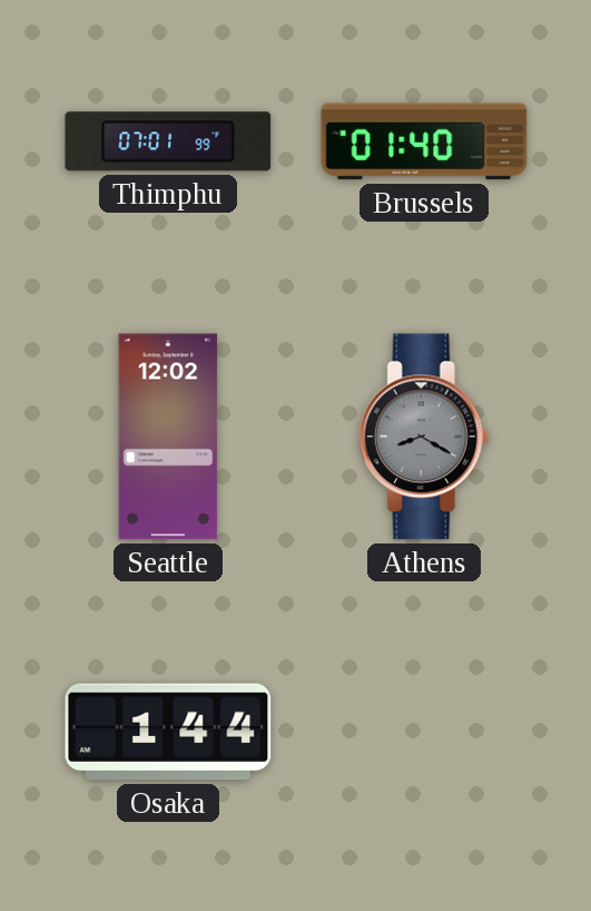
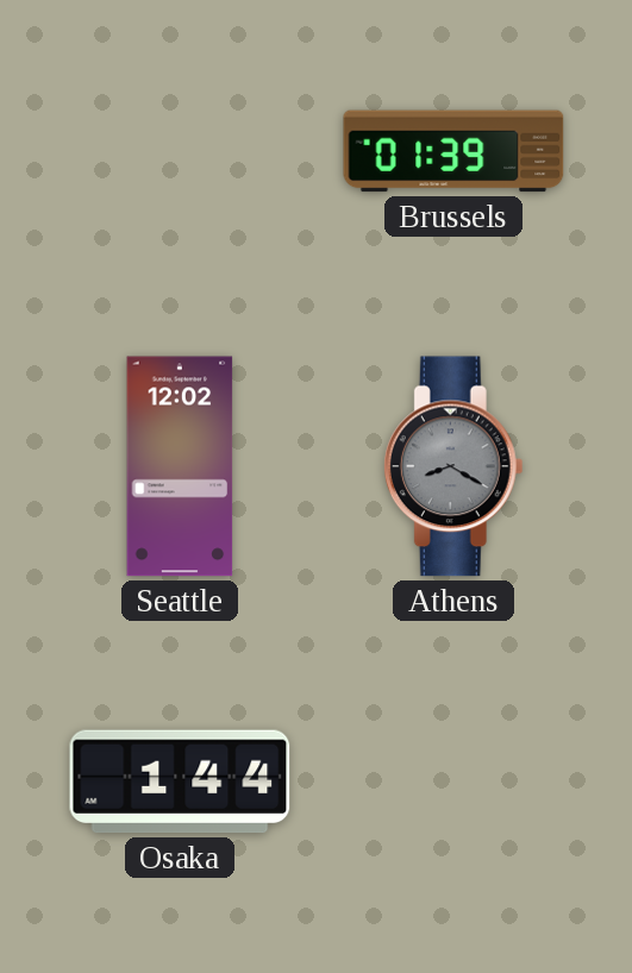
Thimphu: 07:01 -> none (168, 141)
Brussels: 01:40 -> 01:39 (453, 151)
